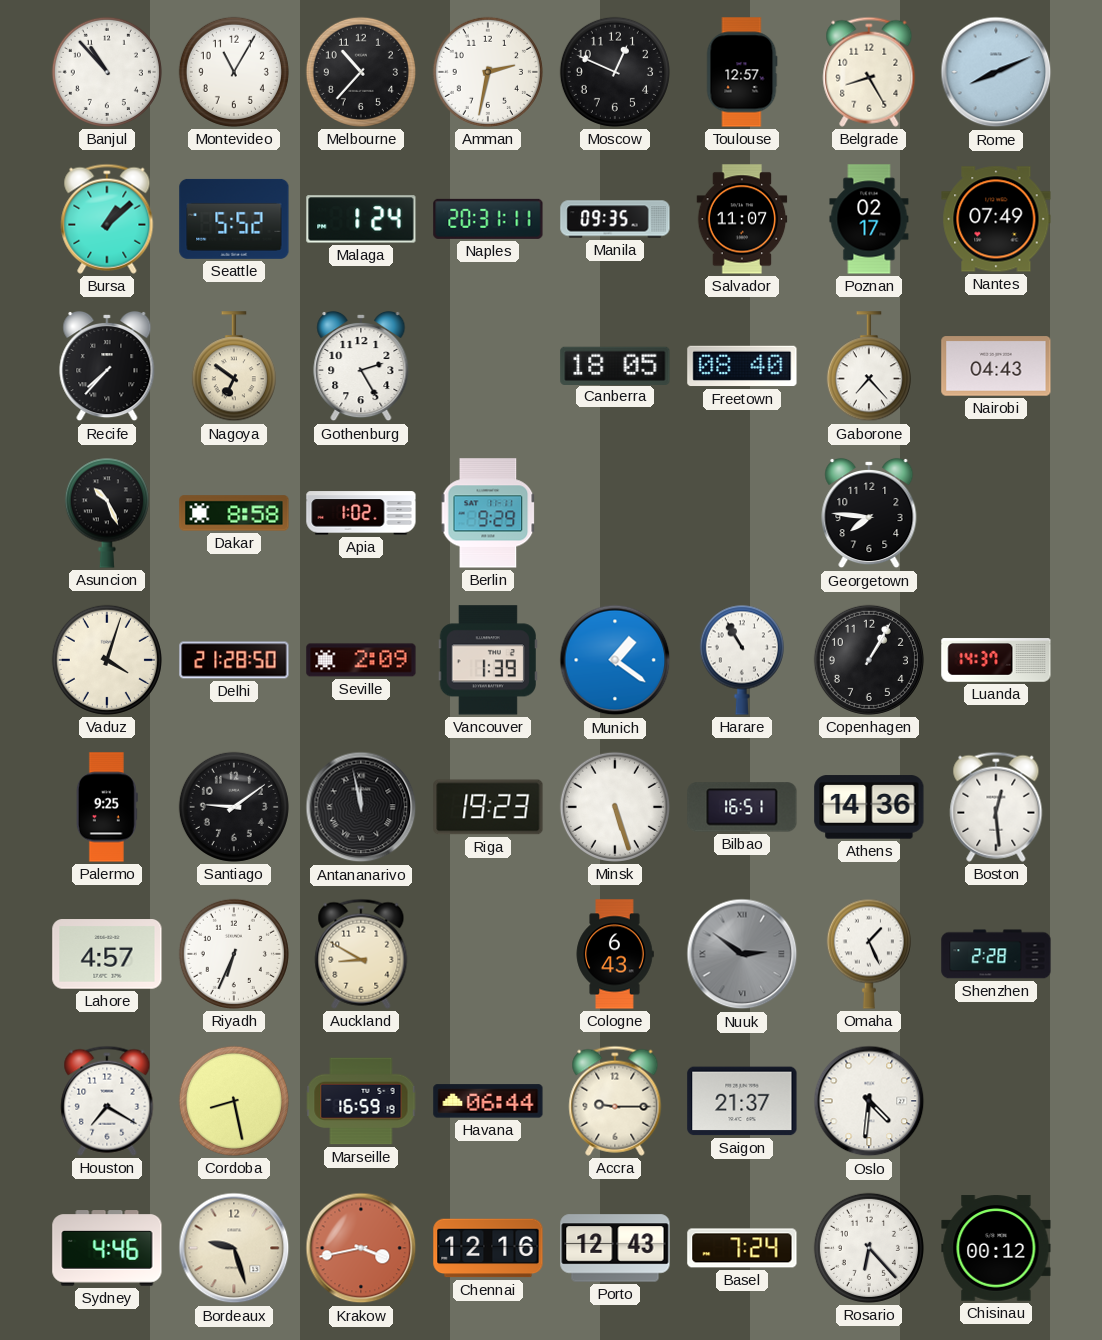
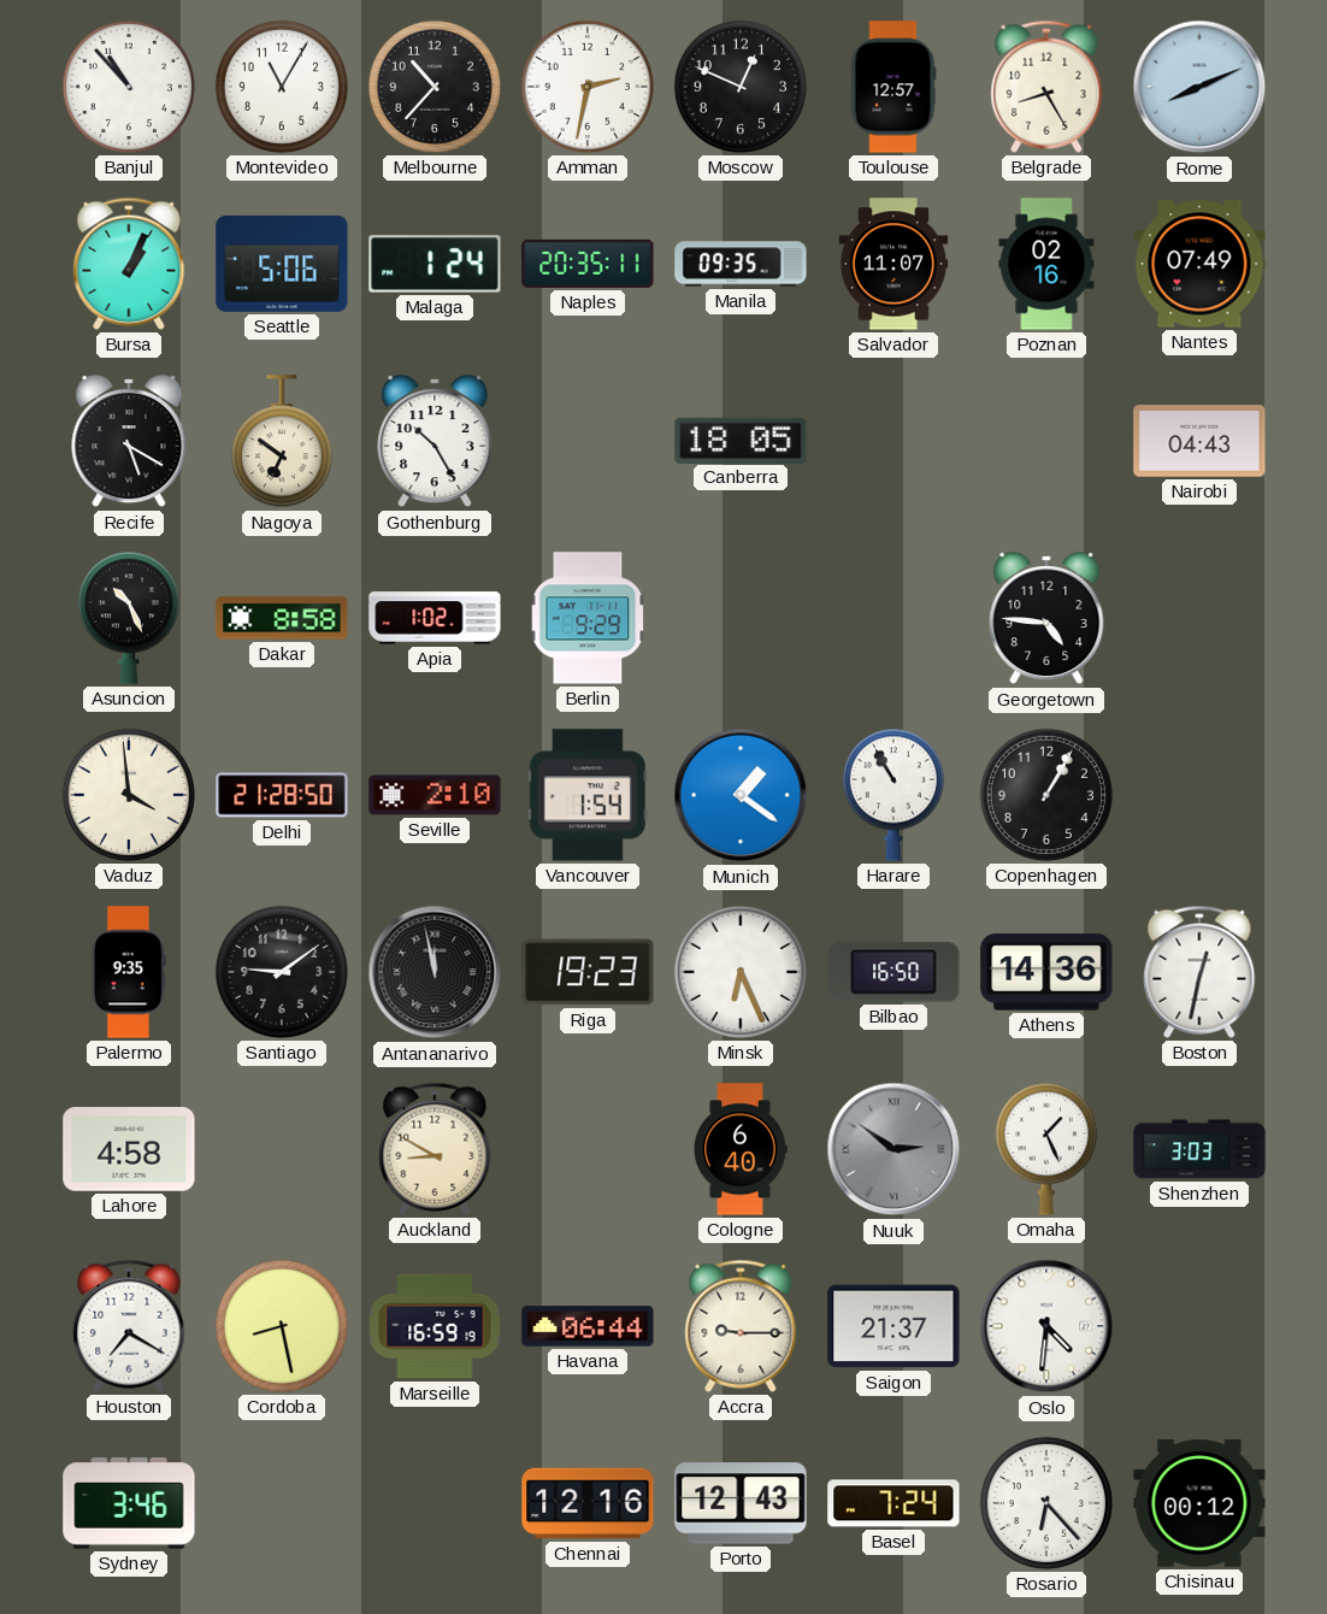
Bursa: 1:08 -> 1:04 (129, 264)
Seattle: 5:52 -> 5:06 (282, 264)
Naples: 20:31 -> 20:35 (588, 264)
Poznan: 02:17 -> 02:16 (1046, 264)
Recife: 7:37 -> 5:20 (129, 441)
Gothenburg: 2:25 -> 10:25 (435, 441)
Freetown: 08:40 -> none (742, 366)
Gaborone: 7:23 -> none (869, 367)
Georgetown: 7:46 -> 4:46 (1046, 618)
Vaduz: 4:03 -> 3:59 (129, 795)
Seville: 2:09 -> 2:10 (435, 795)
Vancouver: 1:39 -> 1:54 (588, 795)
Luanda: 14:37 -> none (996, 660)
Palermo: 9:25 -> 9:35 (129, 972)
Minsk: 5:27 -> 6:26 (741, 972)
Bilbao: 16:51 -> 16:50 (893, 972)
Boston: 12:29 -> 12:32 (1199, 972)
Lahore: 4:57 -> 4:58 (129, 1149)
Riyadh: 6:34 -> none (234, 954)
Cologne: 6:43 -> 6:40 (741, 1149)
Shenzhen: 2:28 -> 3:03 (1199, 1149)
Sydney: 4:46 -> 3:46 (129, 1503)
Bordeaux: 9:27 -> none (234, 1248)
Krakow: 3:43 -> none (361, 1248)
